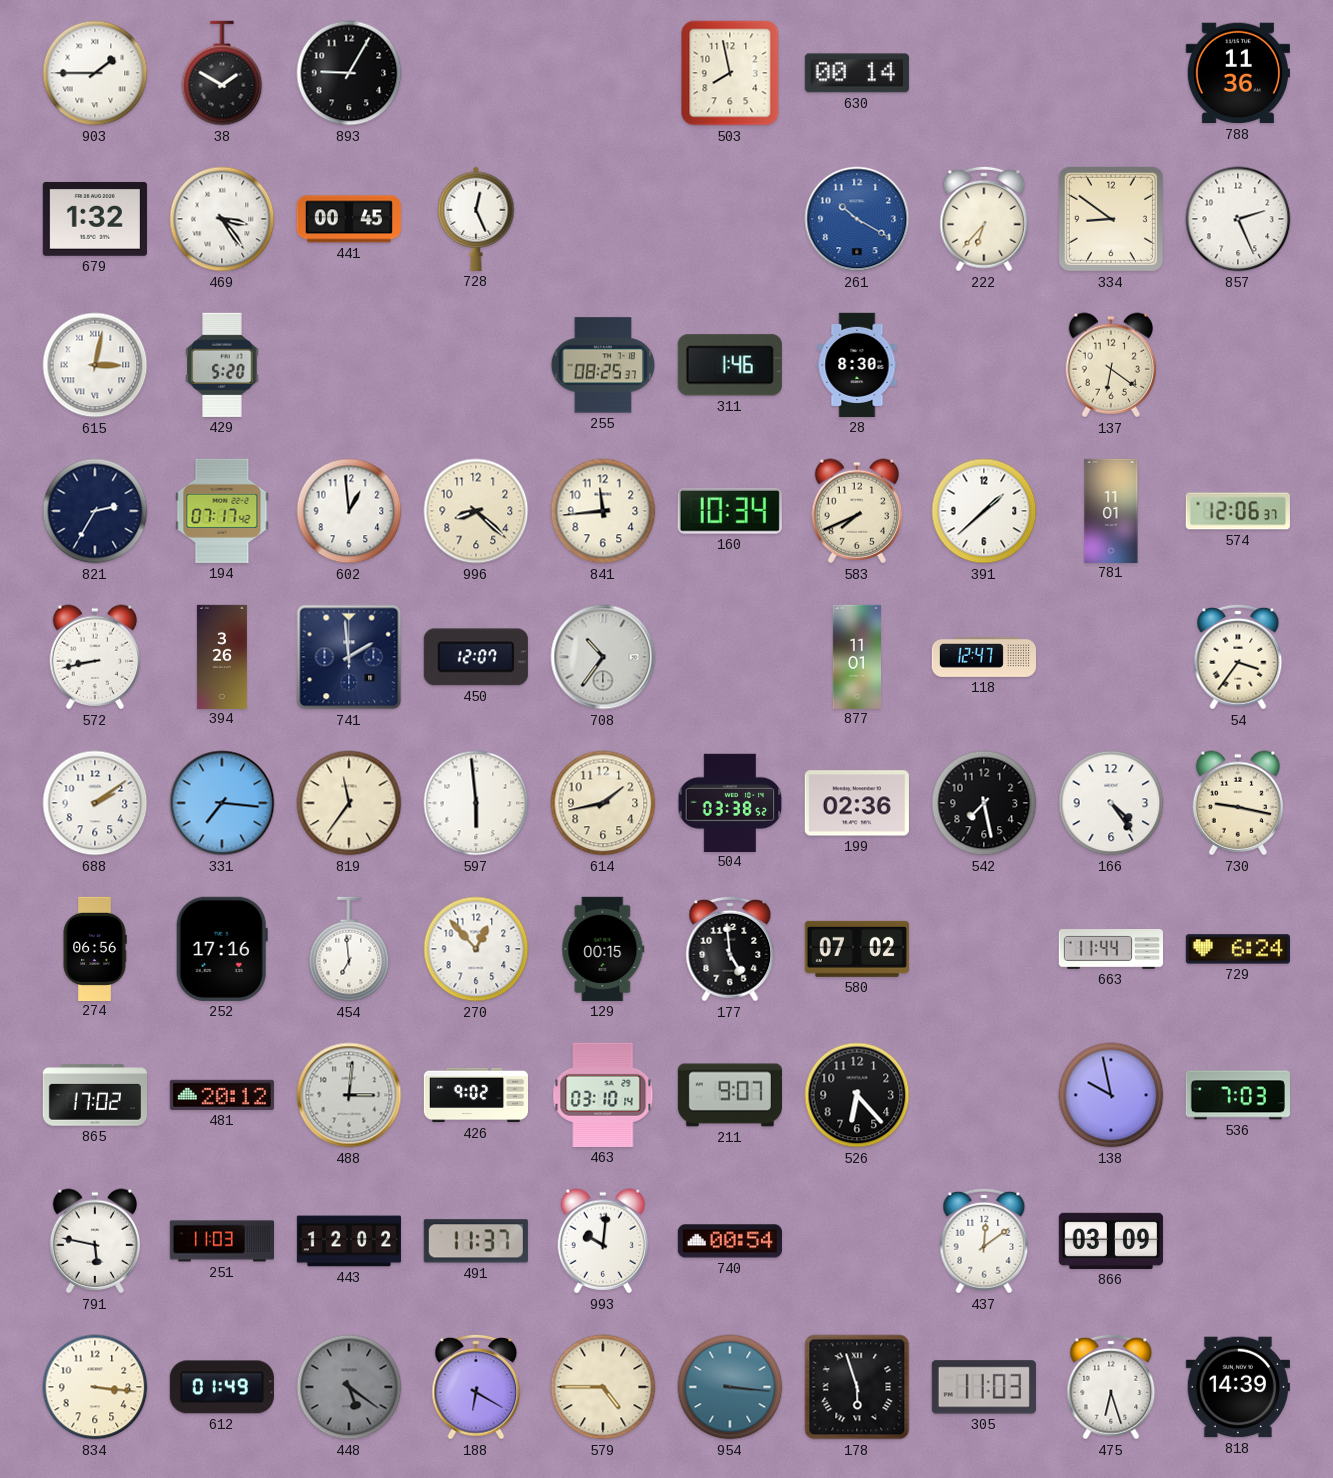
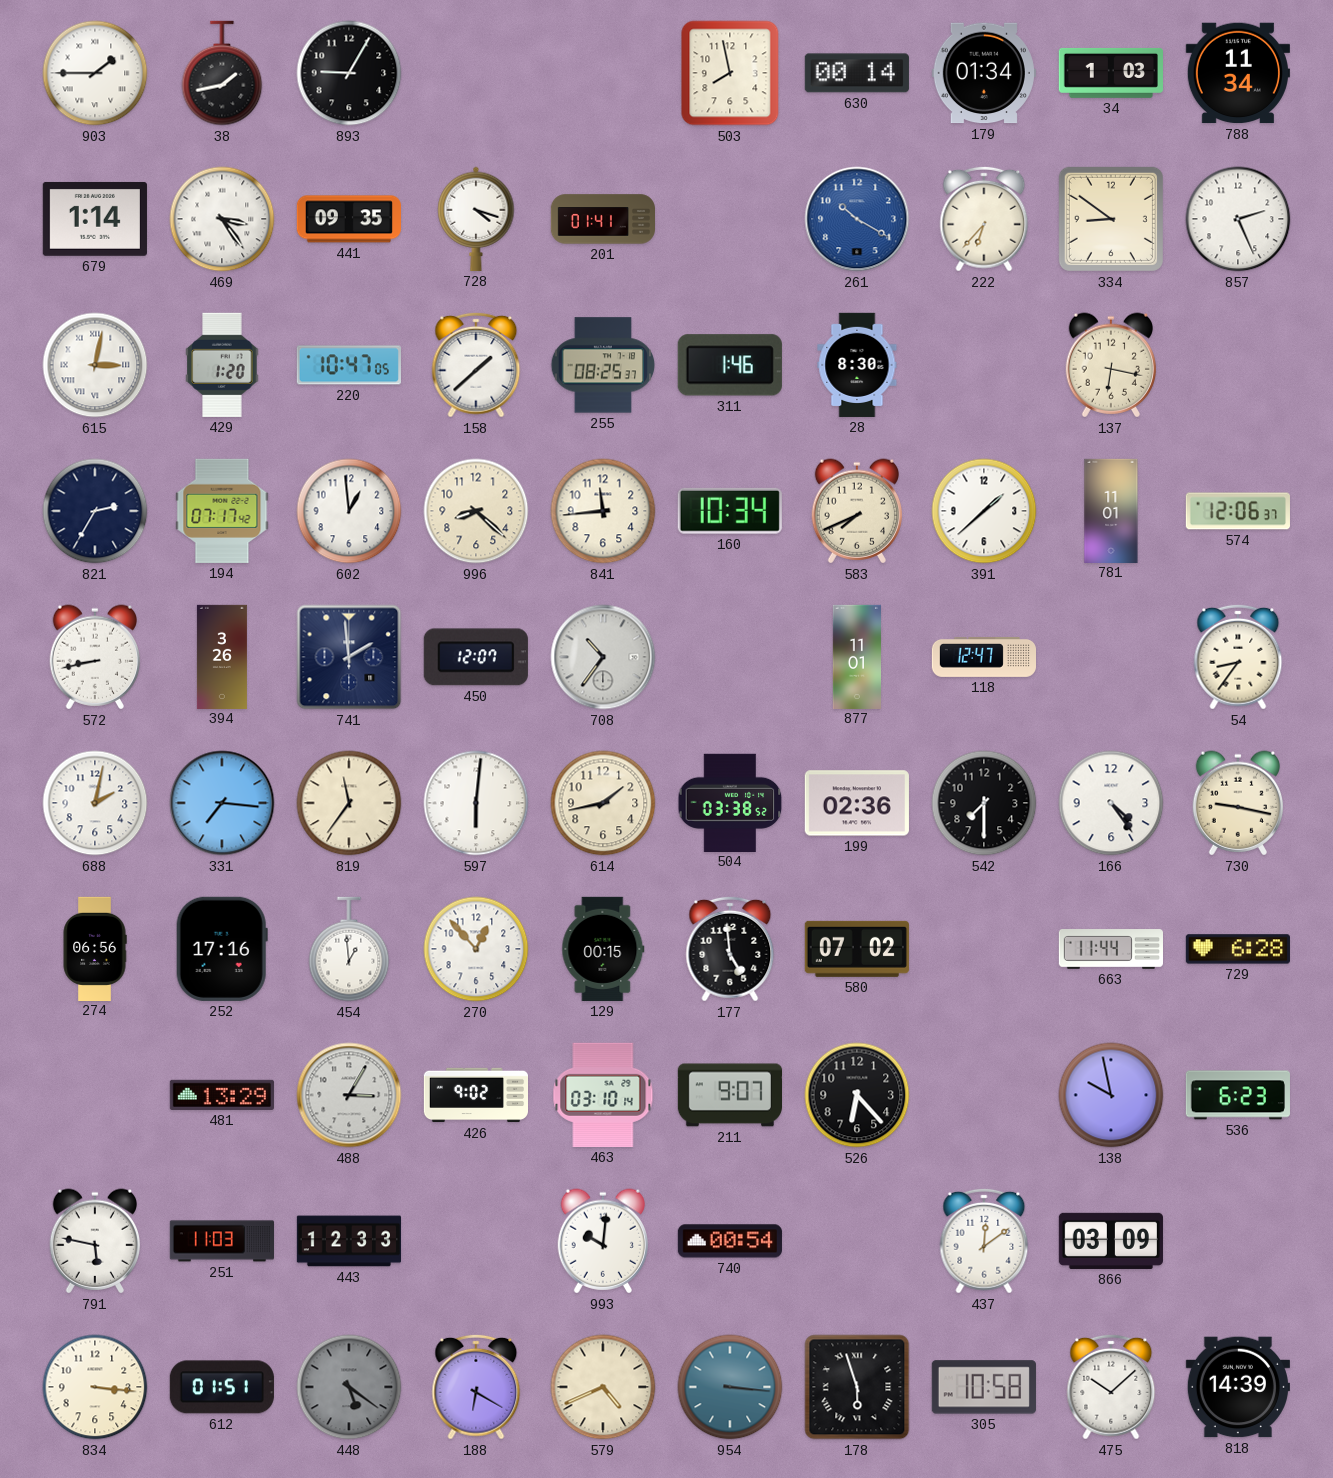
38: 1:50 -> 1:43 (222, 73)
179: none -> 01:34 (984, 73)
34: none -> 1:03 (1110, 73)
788: 11:36 -> 11:34 (1238, 73)
679: 1:32 -> 1:14 (95, 219)
441: 00:45 -> 09:35 (349, 219)
728: 12:26 -> 4:18 (476, 219)
201: none -> 01:41 (602, 219)
429: 5:20 -> 1:20 (222, 365)
220: none -> 10:47 (349, 365)
158: none -> 1:38 (476, 365)
137: 6:21 -> 6:17 (1110, 365)
54: 3:36 -> 8:36 (1238, 657)
688: 2:09 -> 2:02 (95, 803)
597: 5:59 -> 6:01 (476, 803)
542: 7:28 -> 7:30 (984, 803)
454: 6:59 -> 12:59 (349, 949)
729: 6:24 -> 6:28 (1238, 949)
865: 17:02 -> none (94, 1095)
481: 20:12 -> 13:29 (222, 1095)
488: 3:01 -> 3:05 (349, 1095)
536: 7:03 -> 6:23 (1238, 1095)
443: 12:02 -> 12:33 (348, 1241)
491: 11:37 -> none (476, 1241)
612: 01:49 -> 01:51 (222, 1387)
579: 4:45 -> 4:41 (603, 1387)
305: 11:03 -> 10:58 (984, 1387)
475: 6:27 -> 10:08 (1111, 1387)
